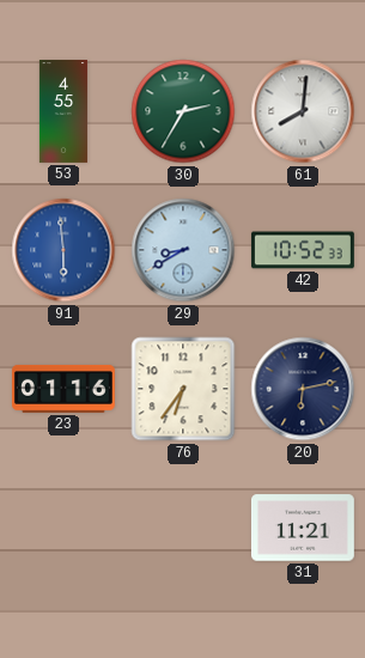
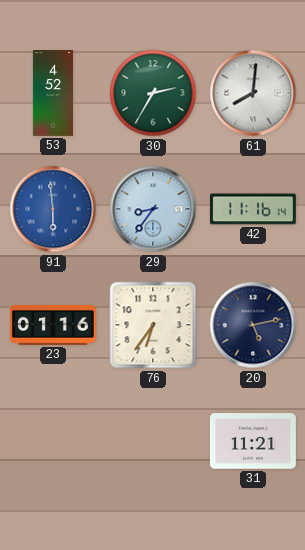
53: 4:55 -> 4:52 (53, 94)
29: 8:40 -> 8:36 (153, 209)
42: 10:52 -> 11:16 (253, 209)
20: 6:13 -> 5:13 (253, 325)
